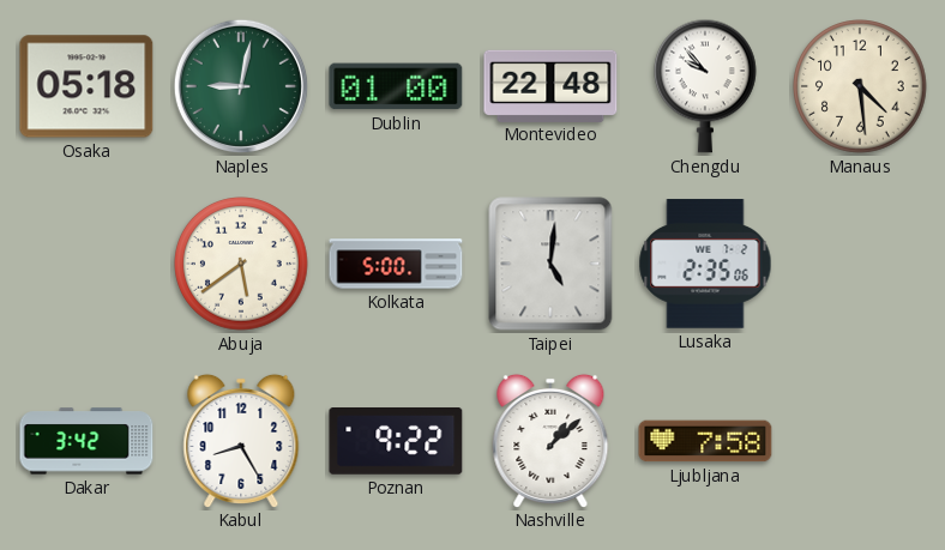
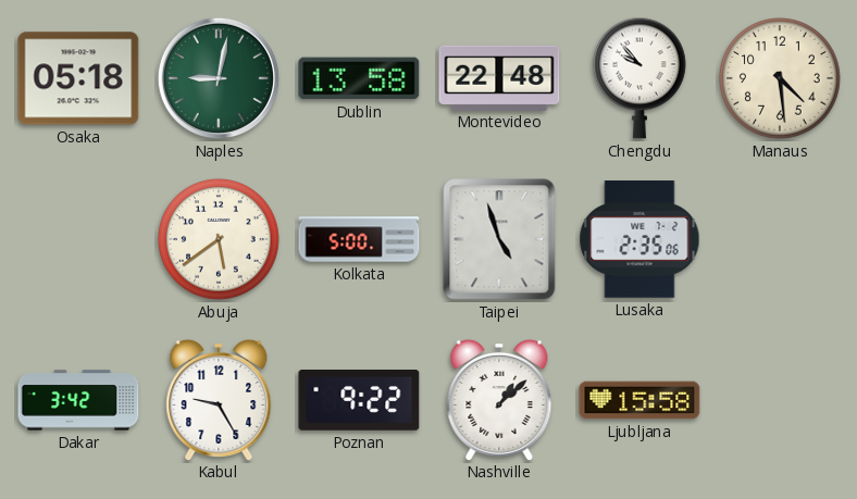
Dublin: 01:00 -> 13:58 (359, 78)
Taipei: 5:01 -> 4:57 (499, 239)
Kabul: 8:25 -> 9:25 (219, 399)
Ljubljana: 7:58 -> 15:58 (639, 400)
